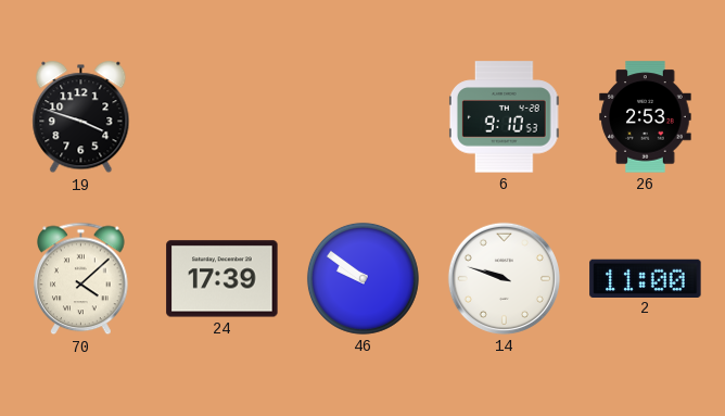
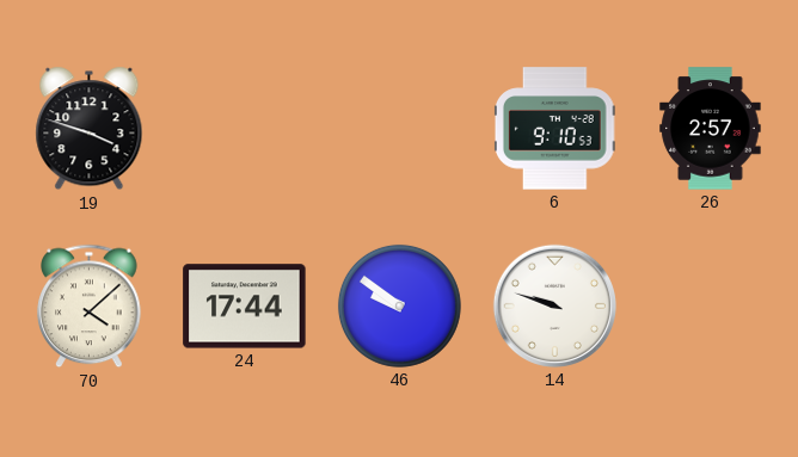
26: 2:53 -> 2:57 (711, 129)
24: 17:39 -> 17:44 (245, 307)
2: 11:00 -> none (646, 278)
